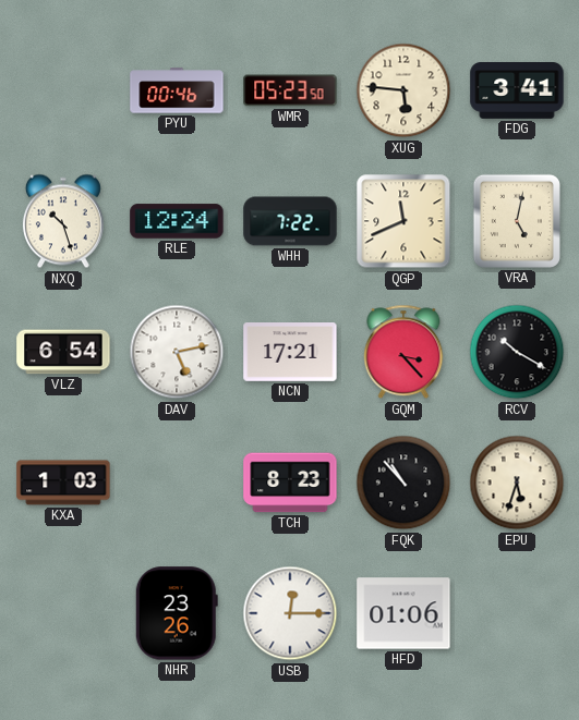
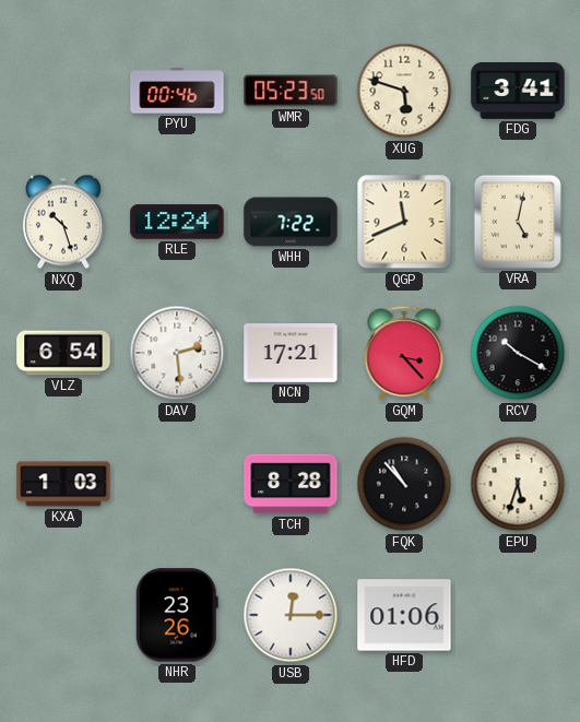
XUG: 5:46 -> 5:48 (404, 91)
DAV: 5:13 -> 2:29 (177, 353)
TCH: 8:23 -> 8:28 (291, 484)
